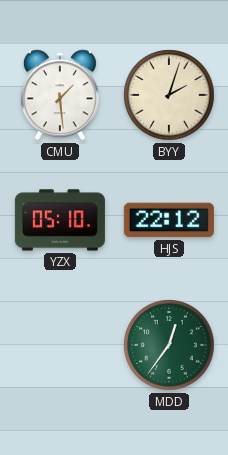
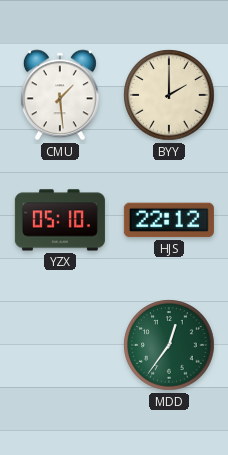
BYY: 2:03 -> 2:00 (169, 95)
